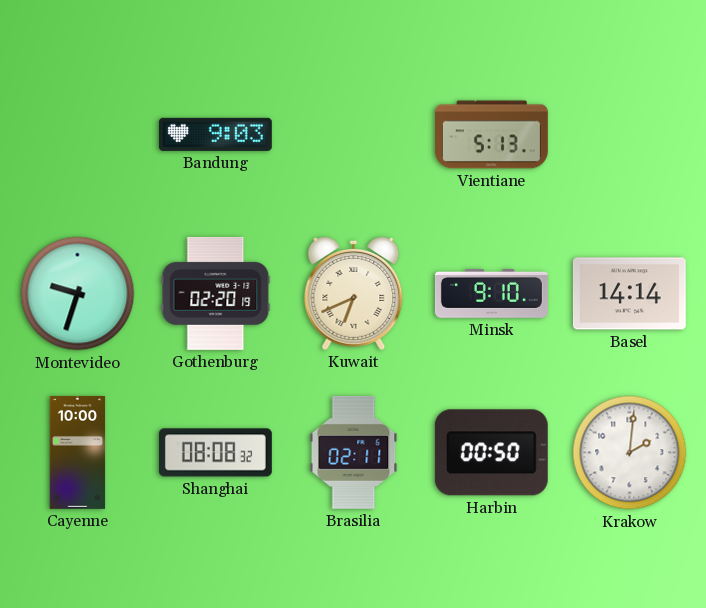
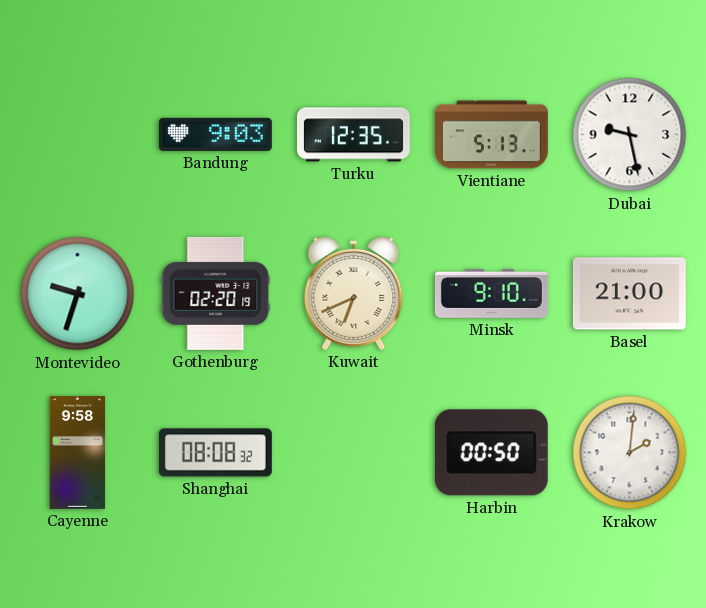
Turku: none -> 12:35 (353, 135)
Dubai: none -> 9:28 (630, 135)
Basel: 14:14 -> 21:00 (629, 294)
Cayenne: 10:00 -> 9:58 (78, 452)
Brasilia: 02:11 -> none (354, 452)
